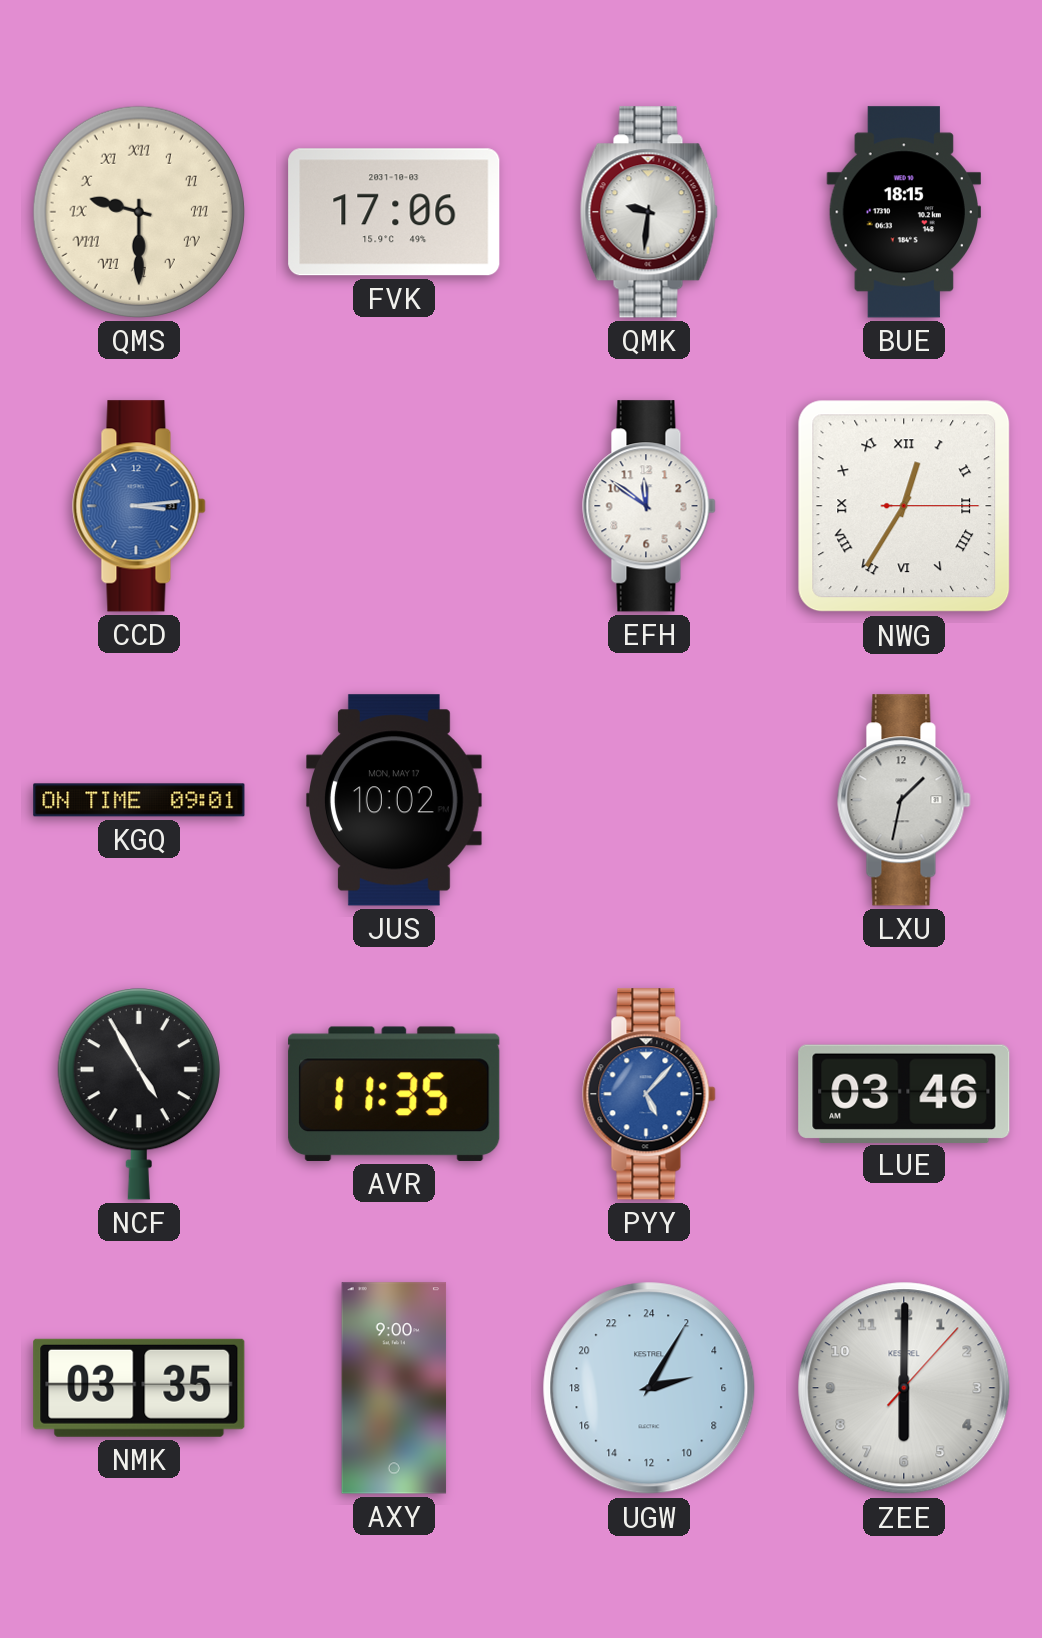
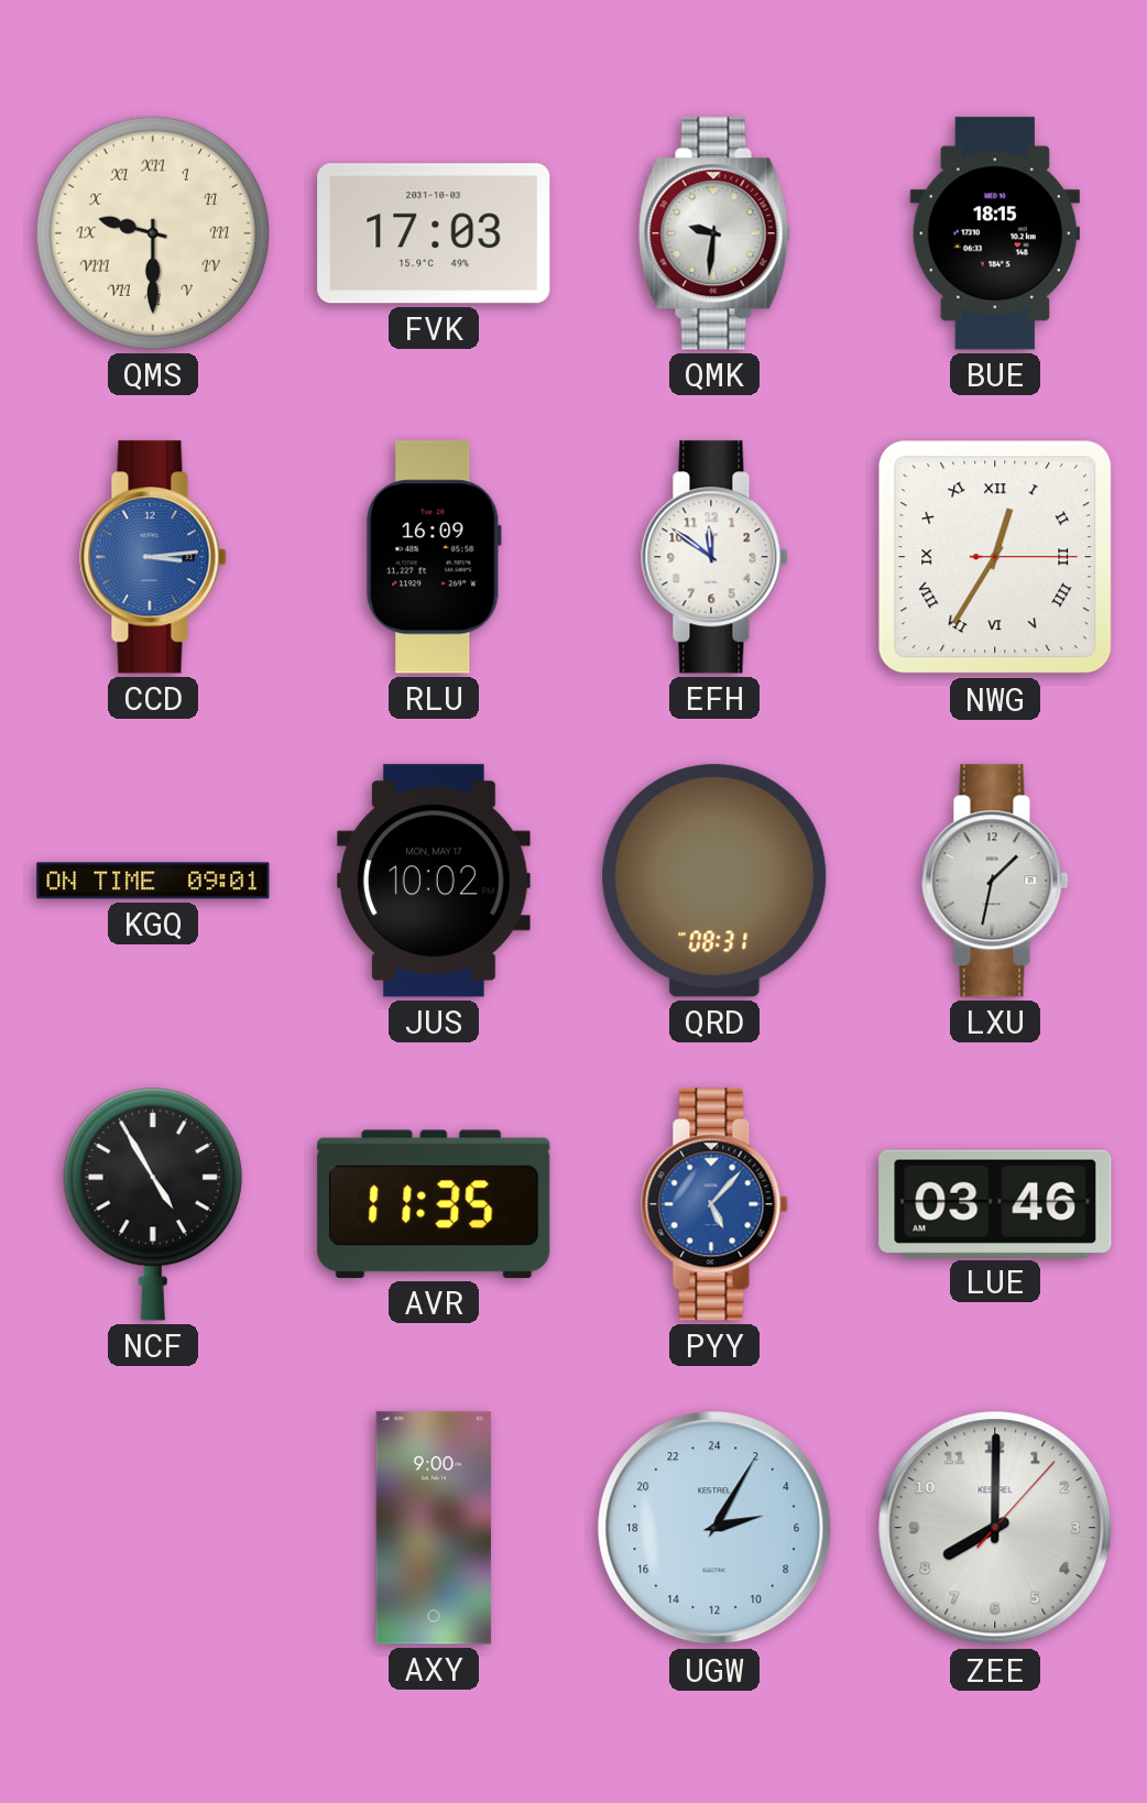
FVK: 17:06 -> 17:03 (434, 233)
RLU: none -> 16:09 (434, 557)
QRD: none -> 08:31 (714, 881)
NMK: 03:35 -> none (139, 1388)
ZEE: 6:00 -> 8:00 (995, 1528)
